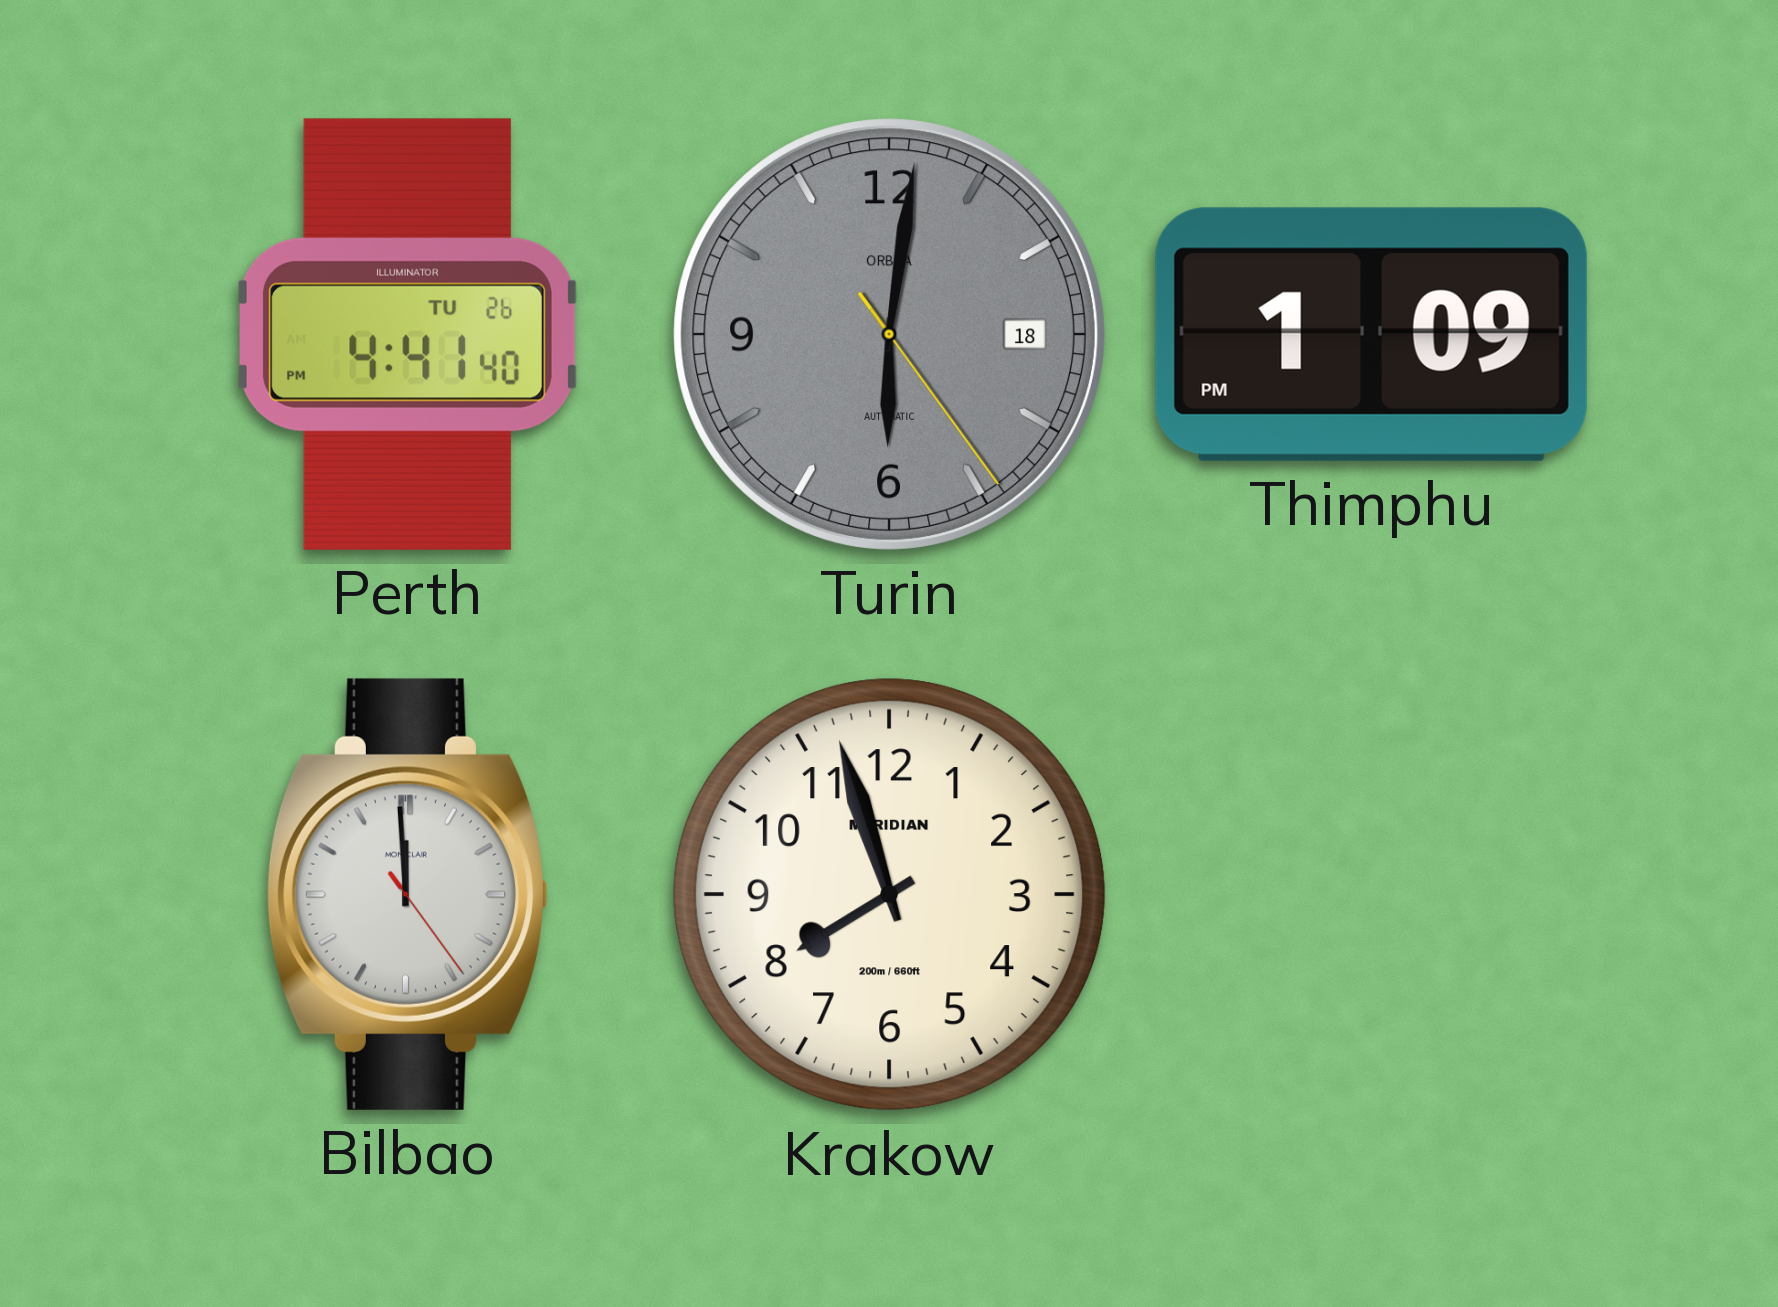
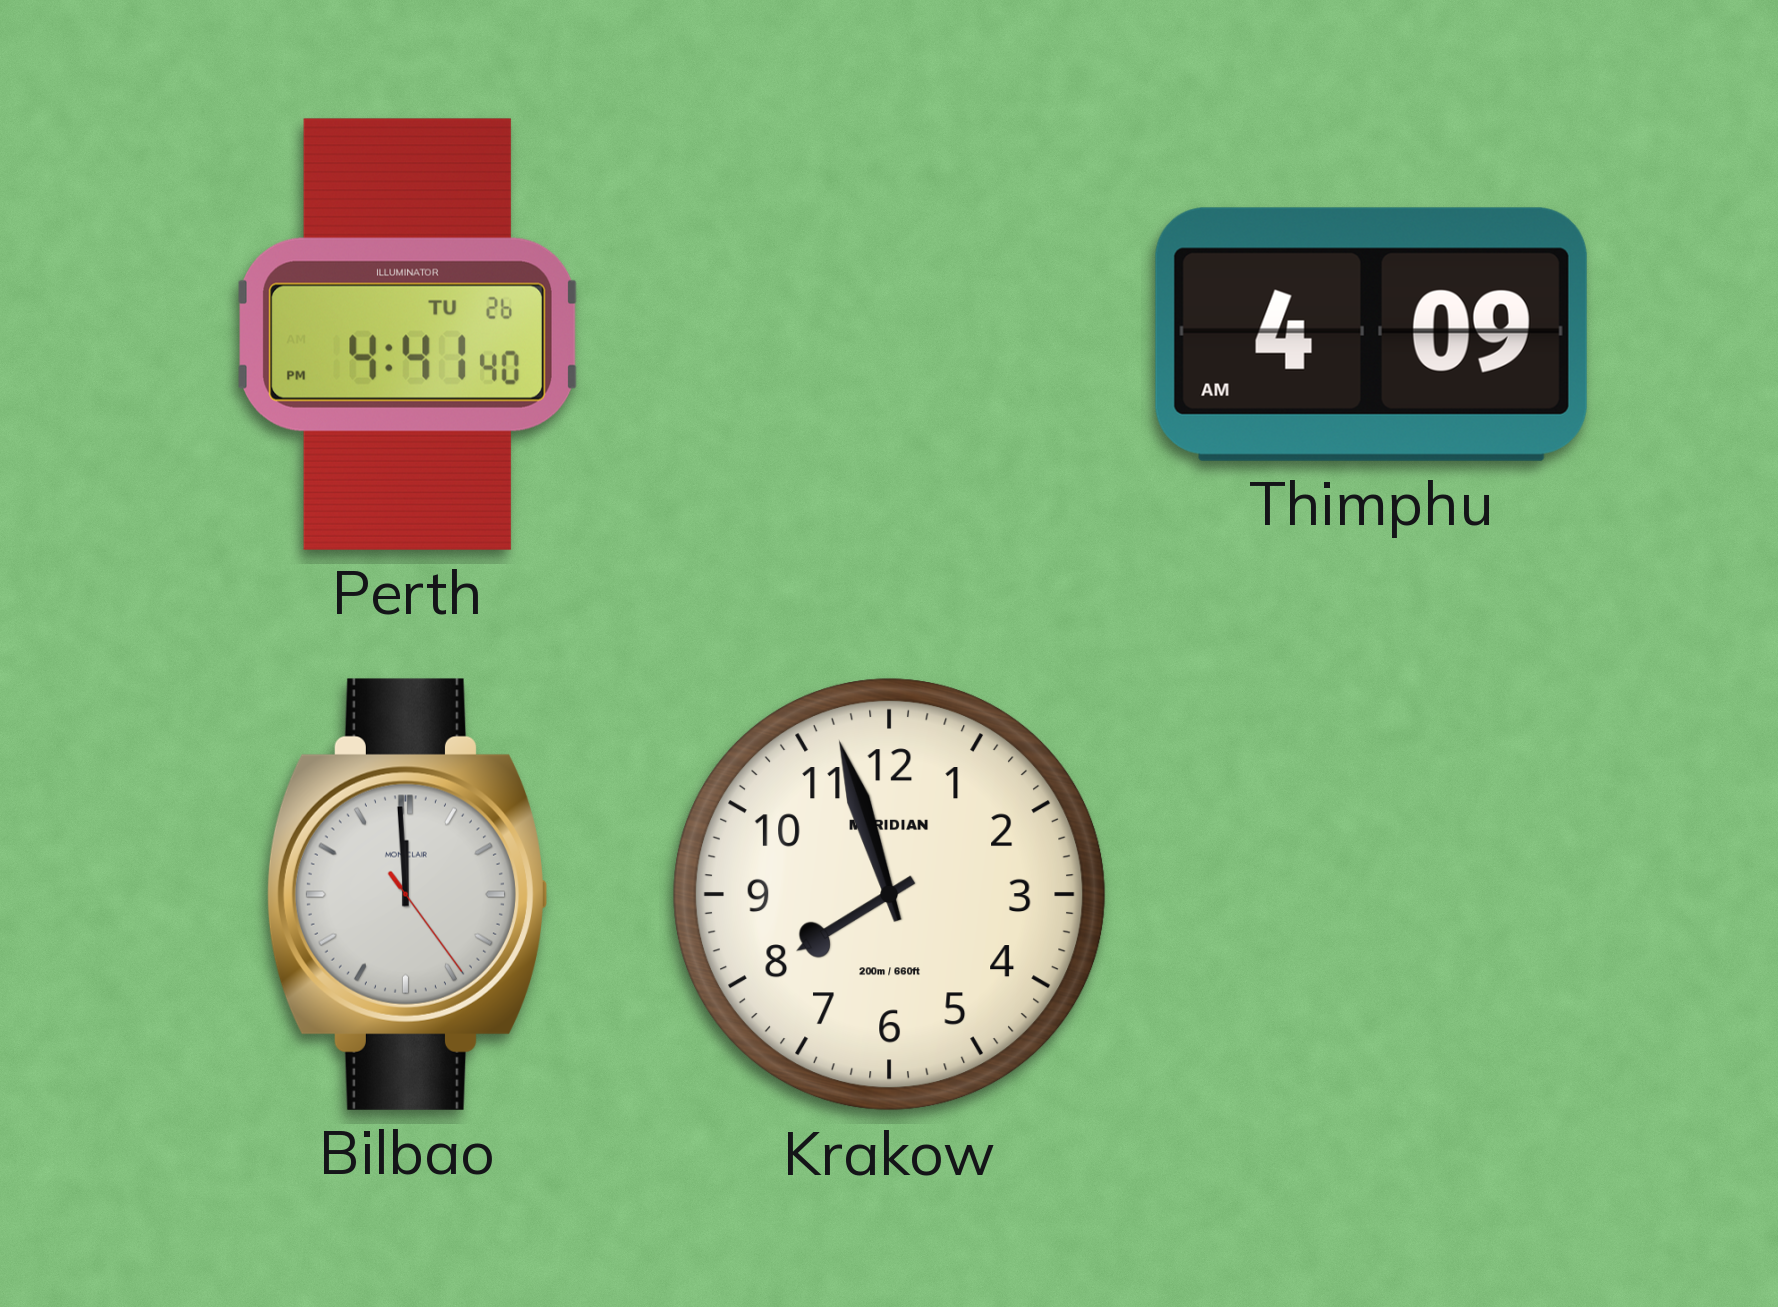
Turin: 6:01 -> none (889, 334)
Thimphu: 1:09 -> 4:09 (1371, 334)
